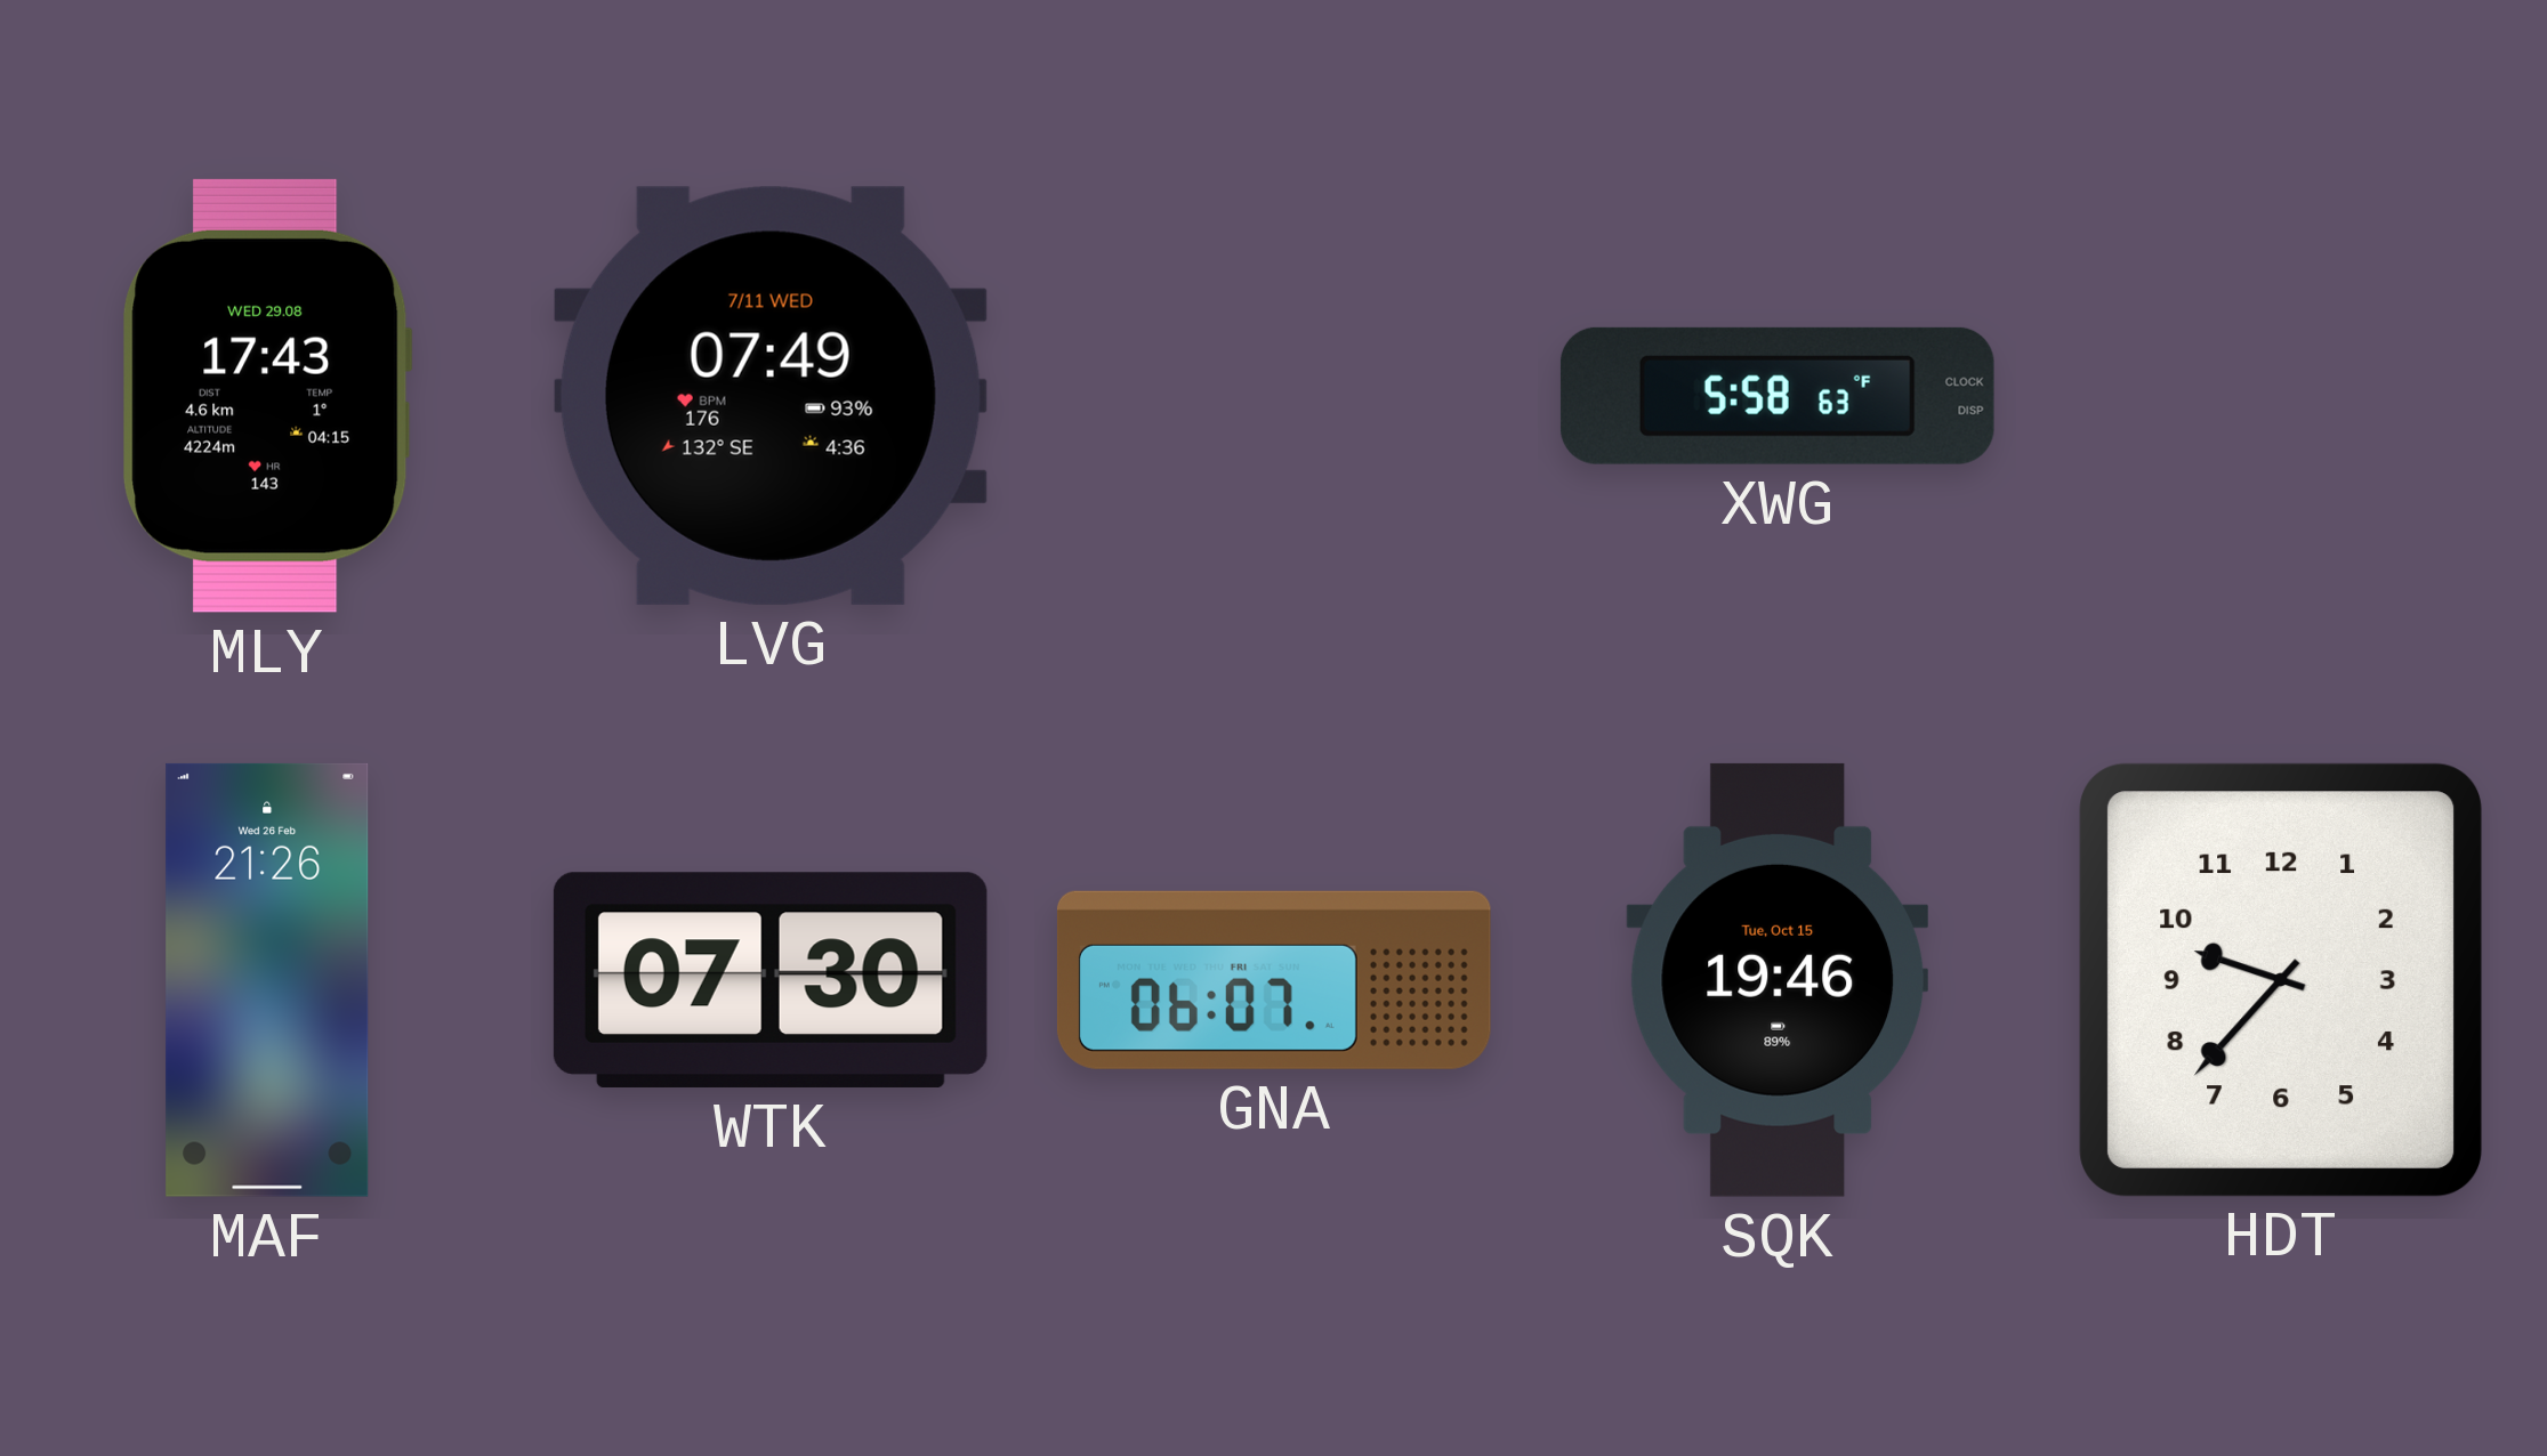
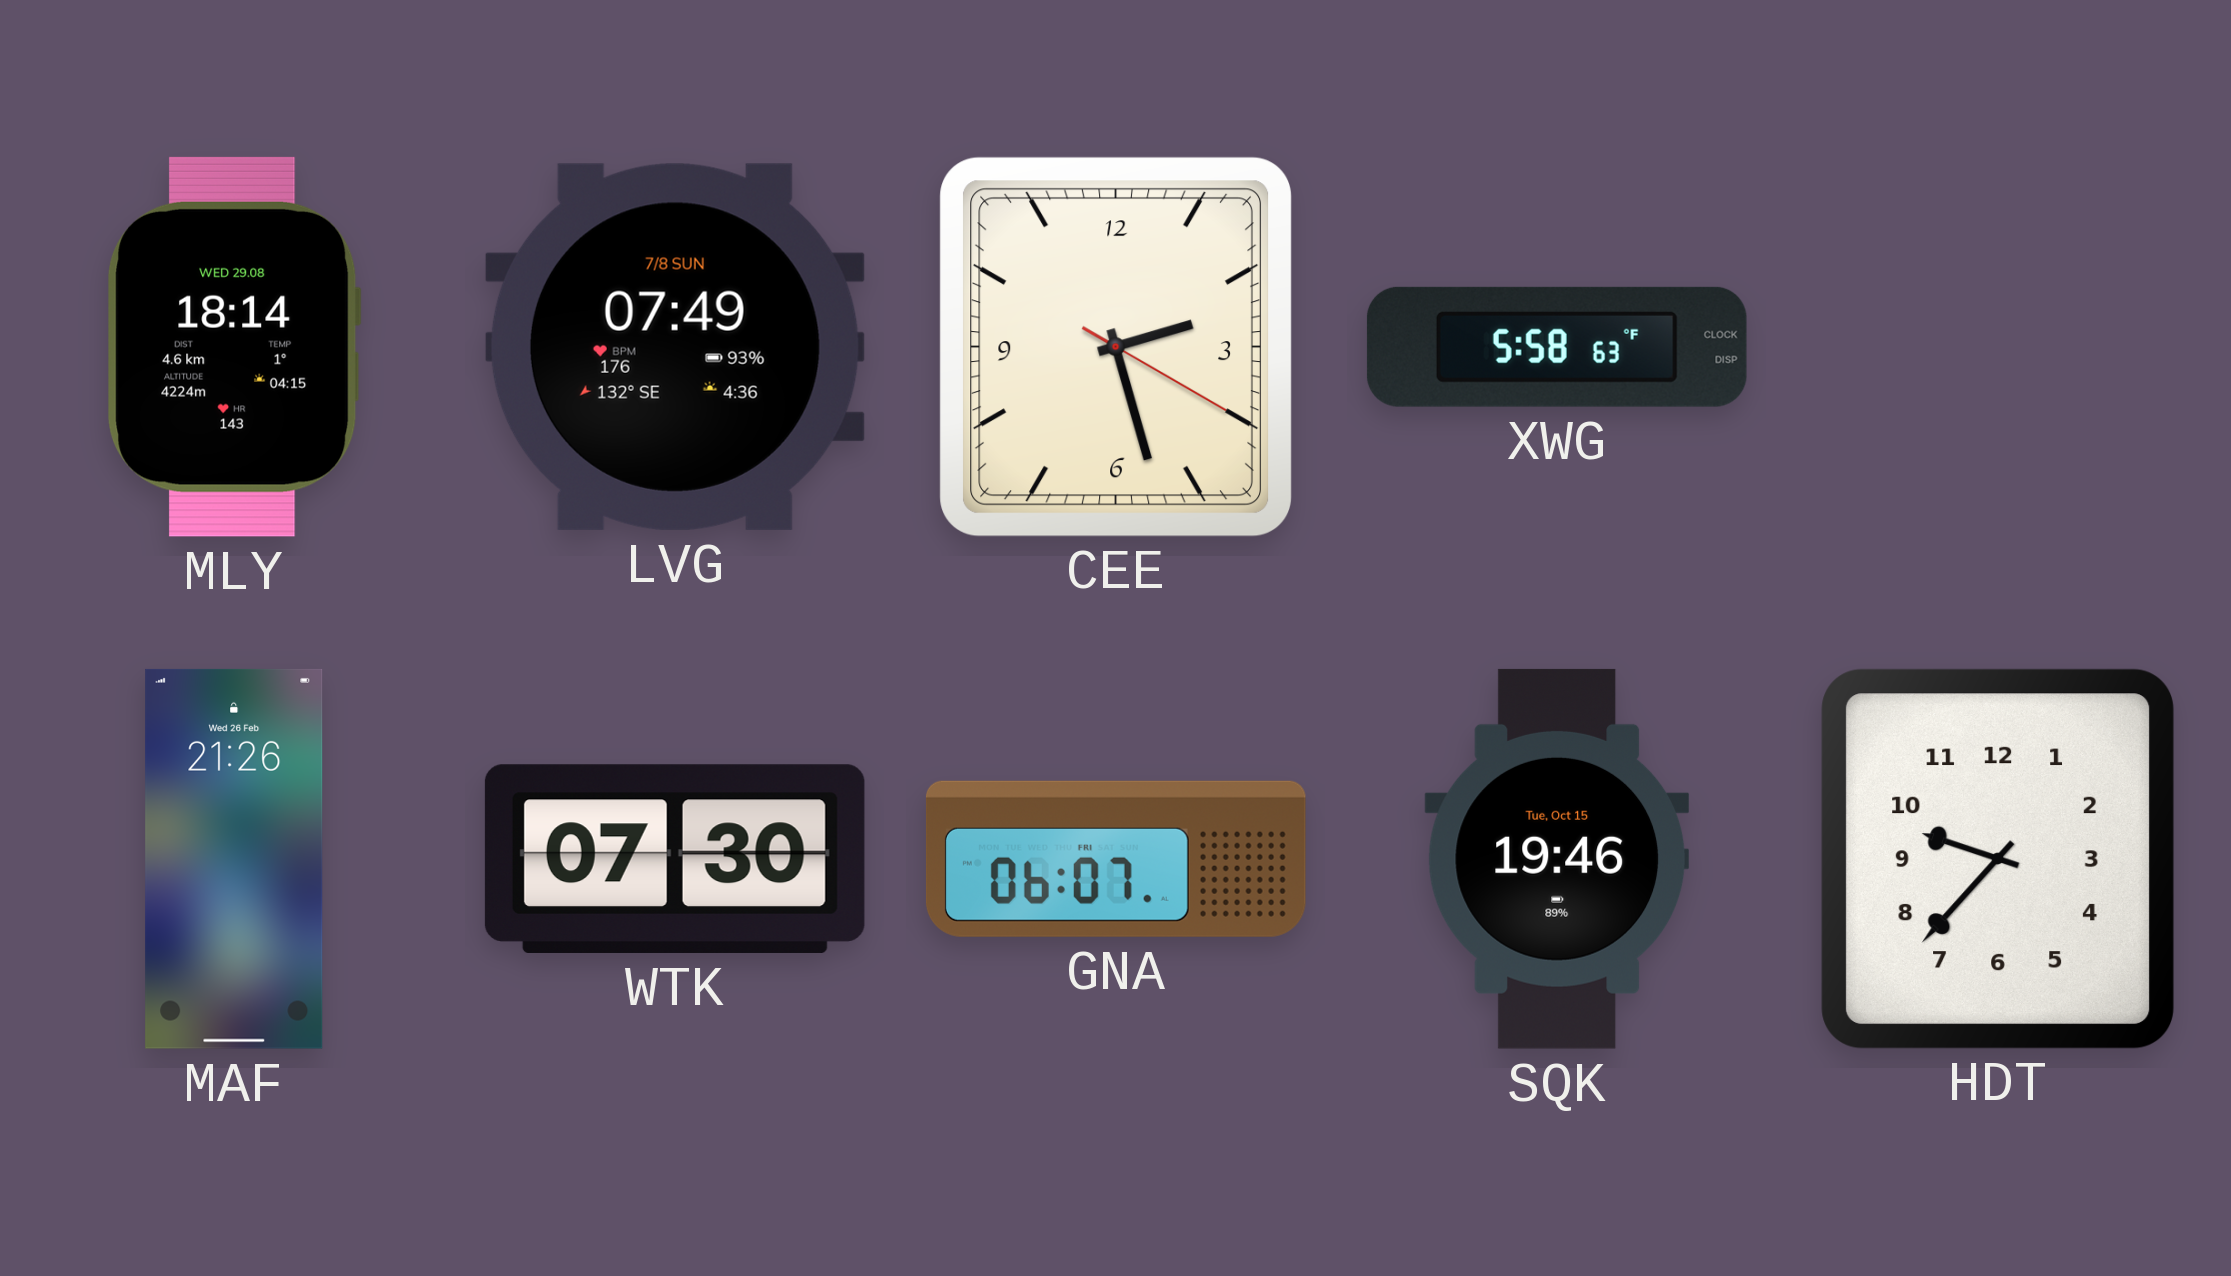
MLY: 17:43 -> 18:14 (234, 347)
LVG date: 7/11 WED -> 7/8 SUN (675, 347)
CEE: none -> 2:27 (1116, 346)
